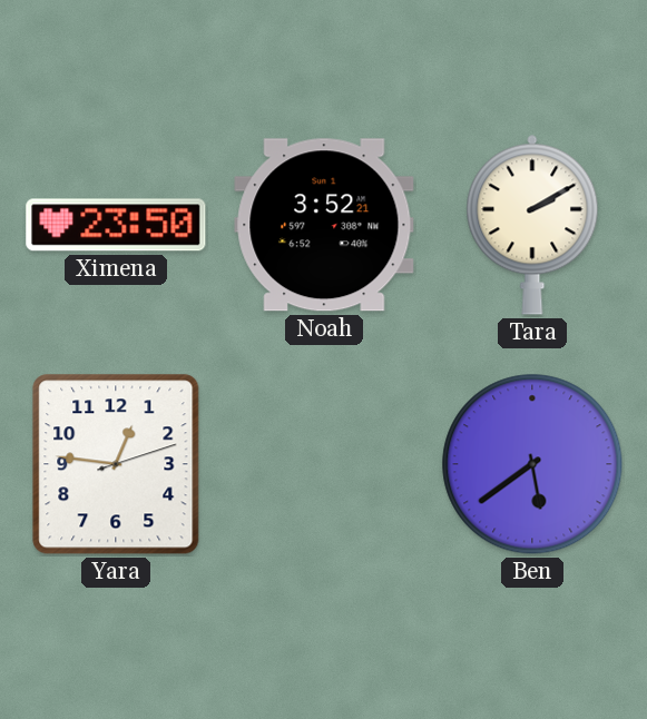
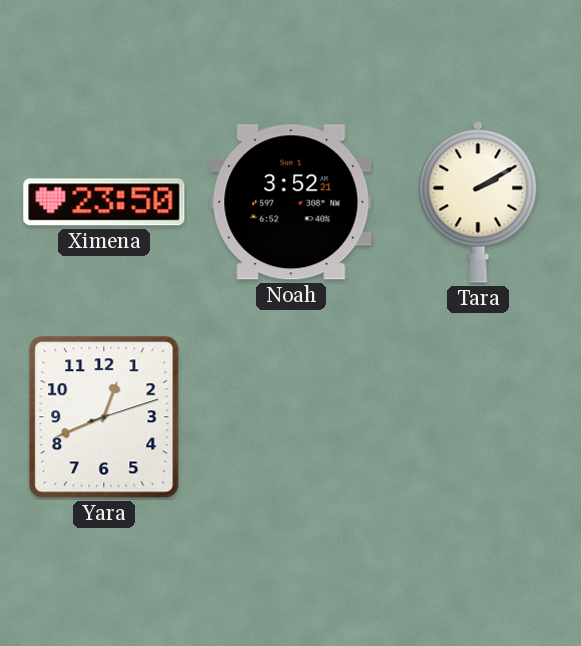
Yara: 12:46 -> 12:41 (104, 417)
Ben: 5:39 -> none (532, 464)
